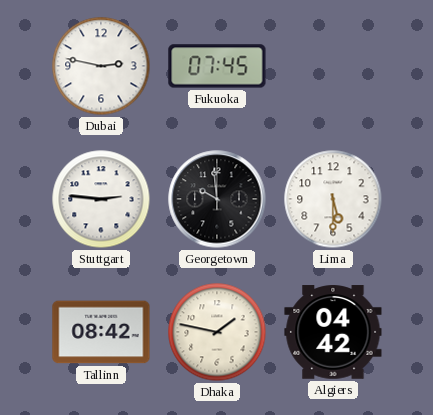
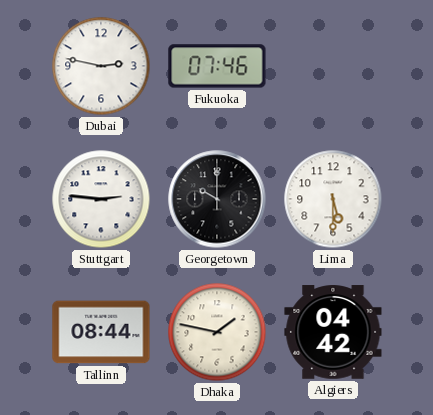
Fukuoka: 07:45 -> 07:46 (217, 66)
Georgetown: 9:59 -> 10:00 (217, 199)
Tallinn: 08:42 -> 08:44 (101, 332)
